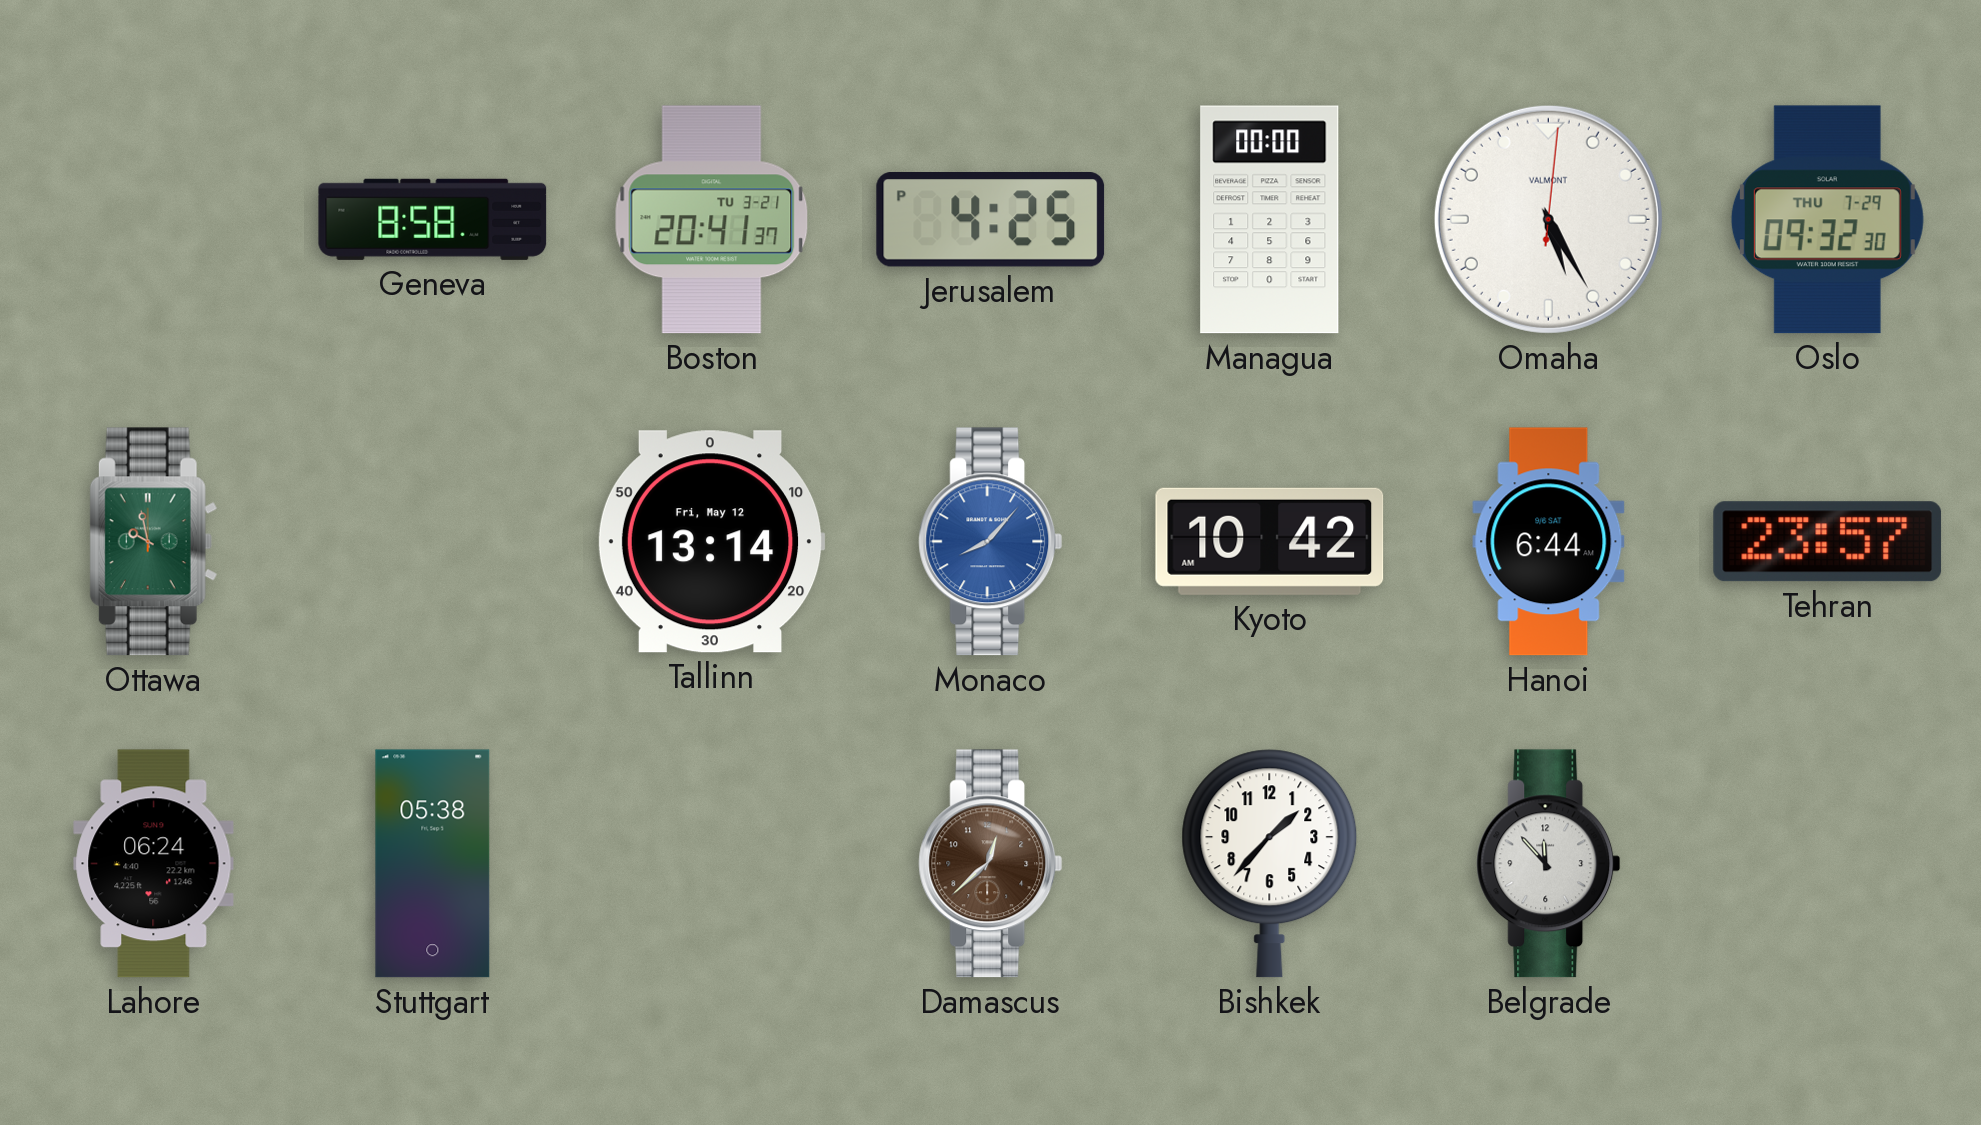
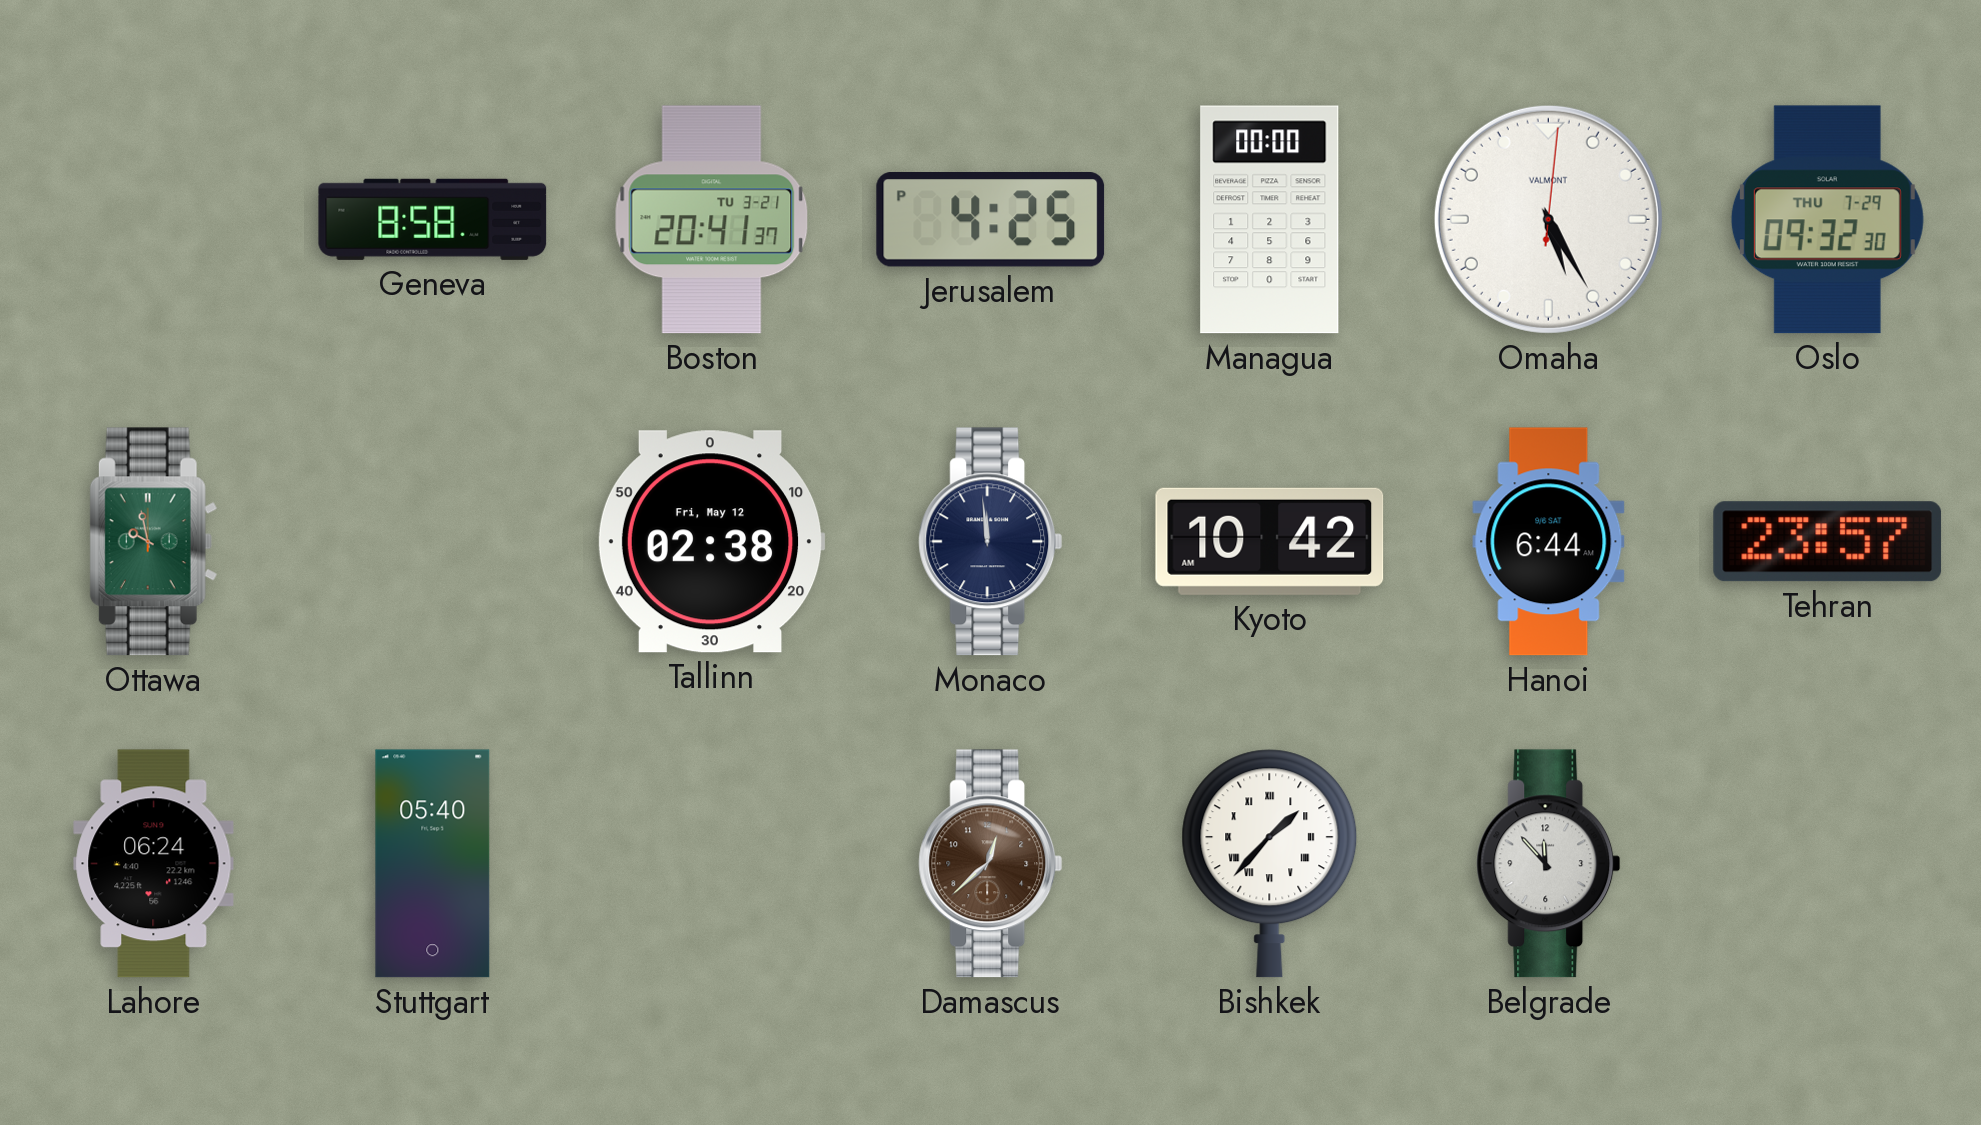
Tallinn: 13:14 -> 02:38 (711, 542)
Monaco: 8:07 -> 11:59 (991, 542)
Monaco dial: blue -> navy (991, 542)
Stuttgart: 05:38 -> 05:40 (433, 864)
Bishkek numerals: Arabic -> Roman (1270, 864)
